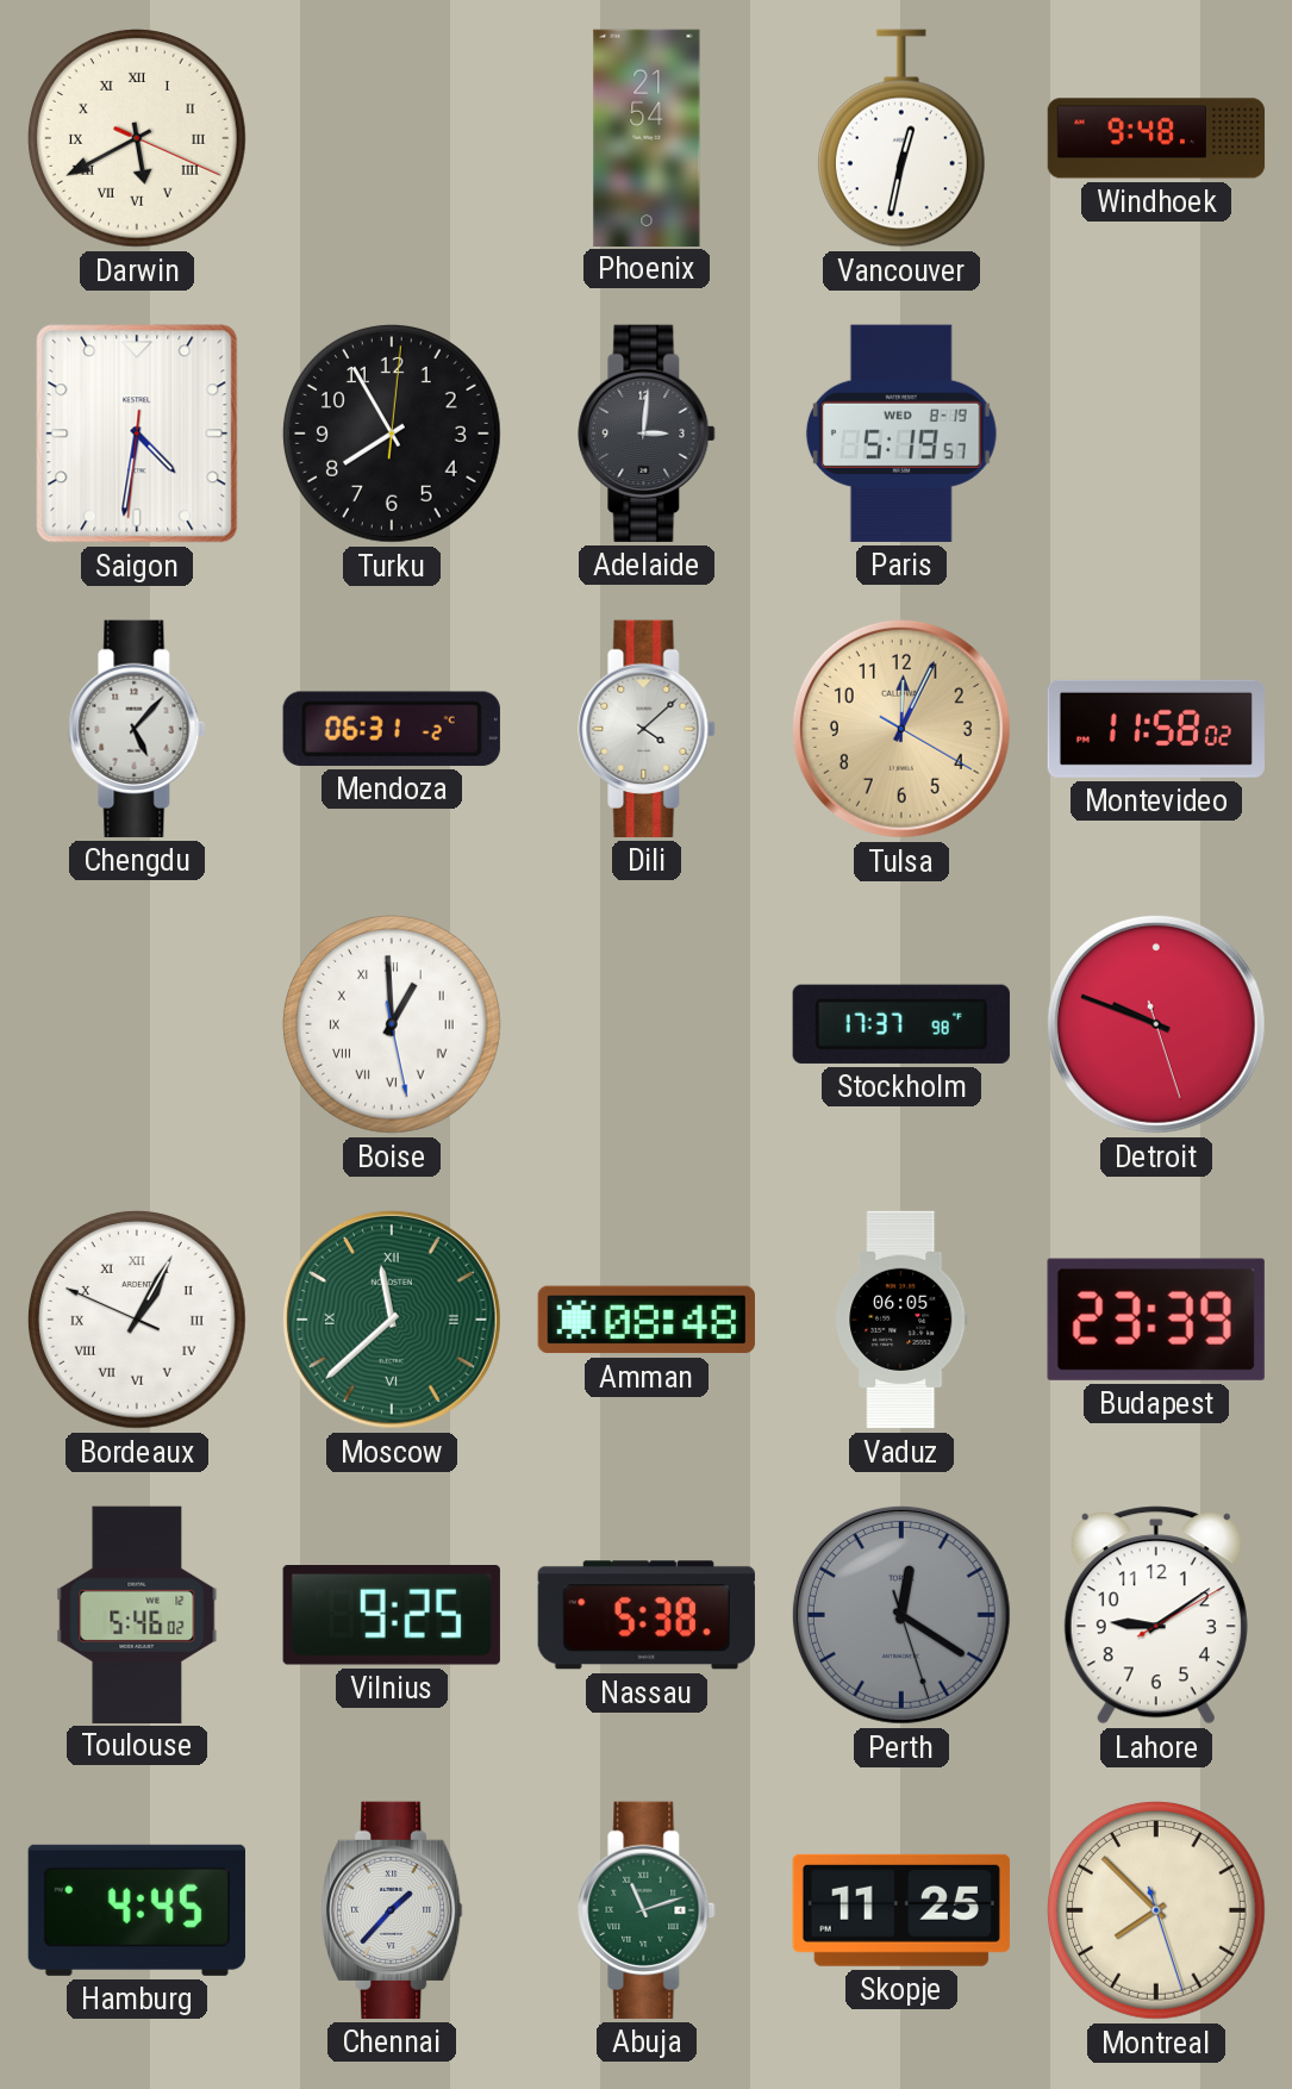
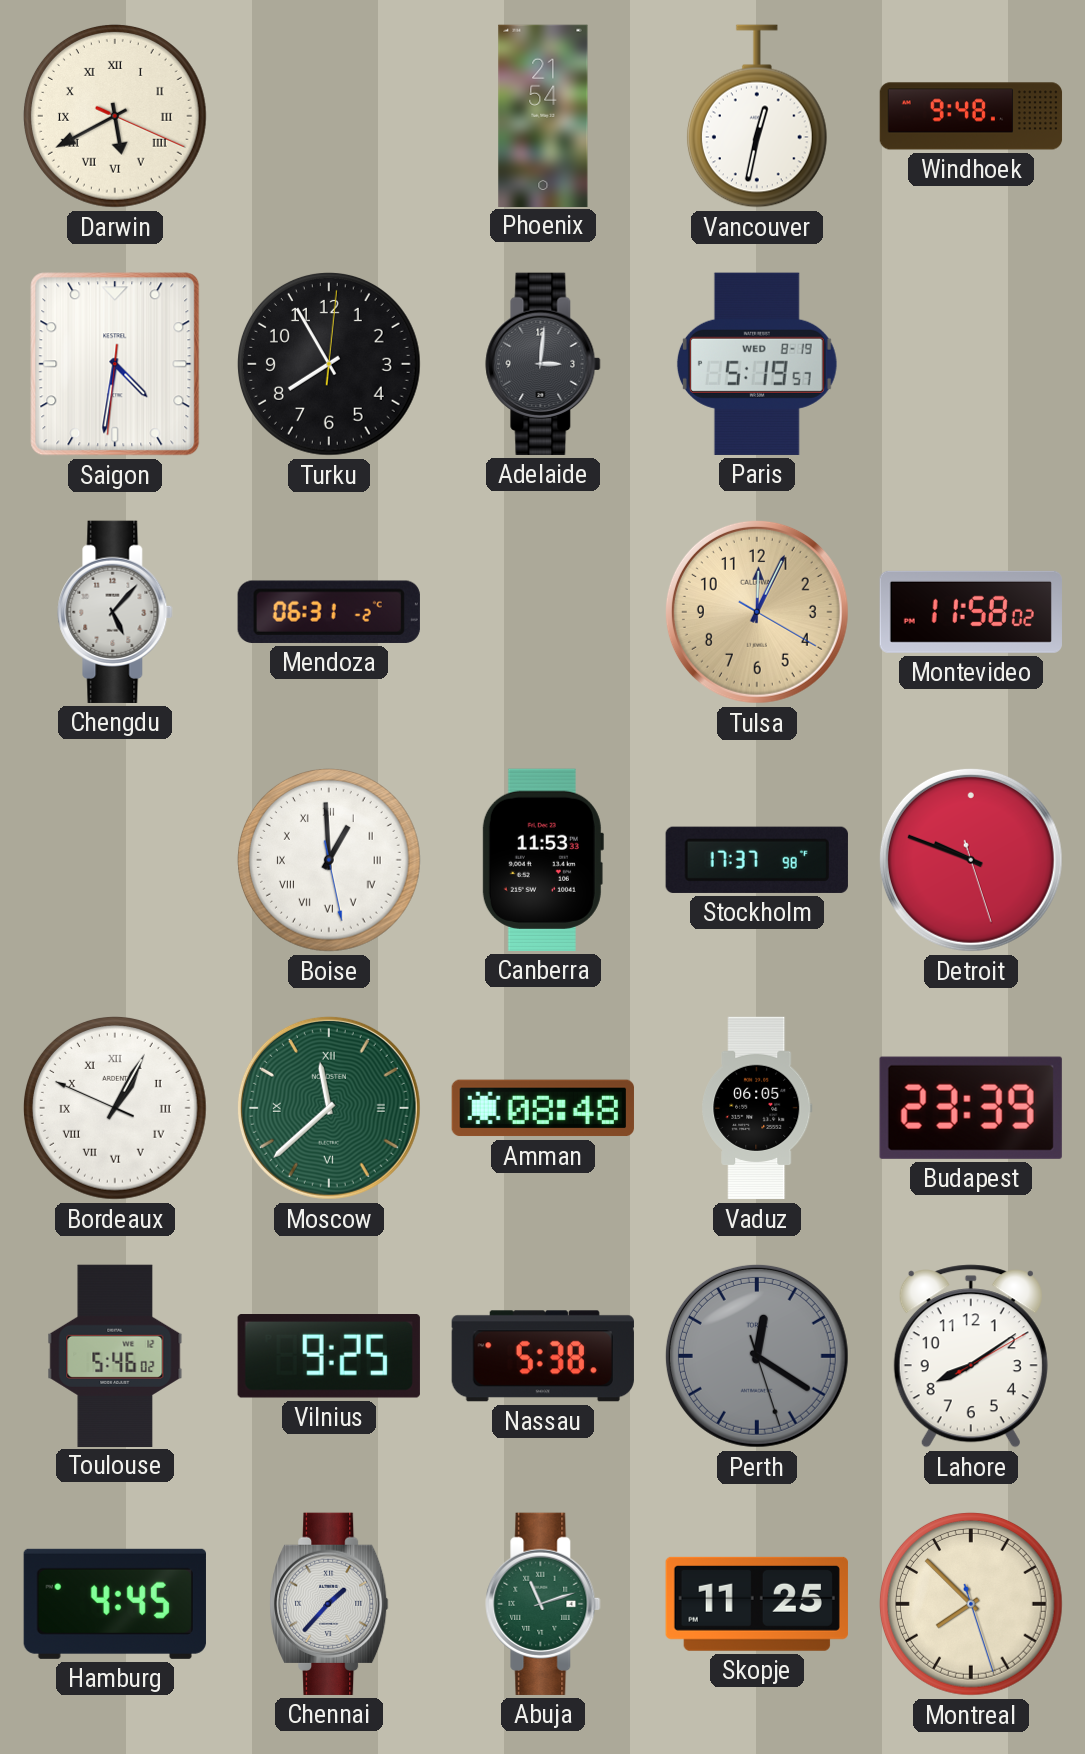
Dili: 4:08 -> none (647, 729)
Canberra: none -> 11:53 (542, 860)
Lahore: 9:09 -> 8:09 (971, 1356)
